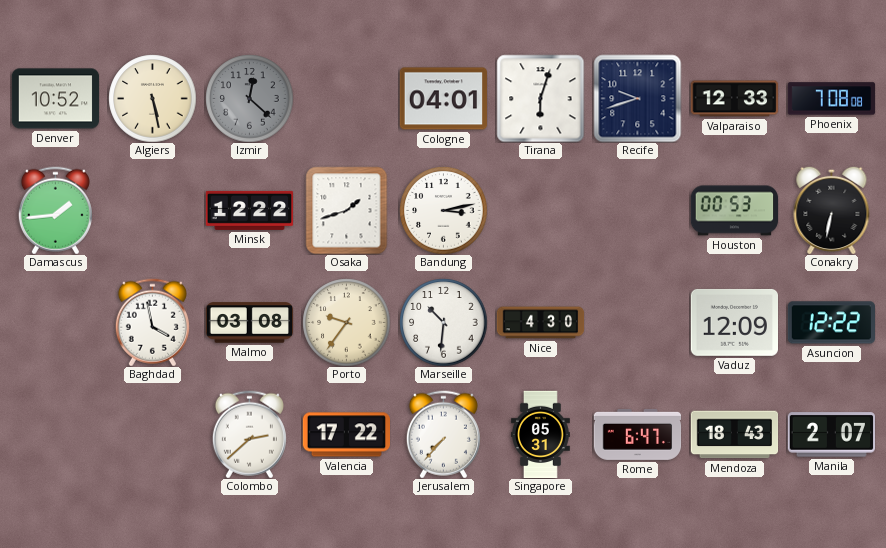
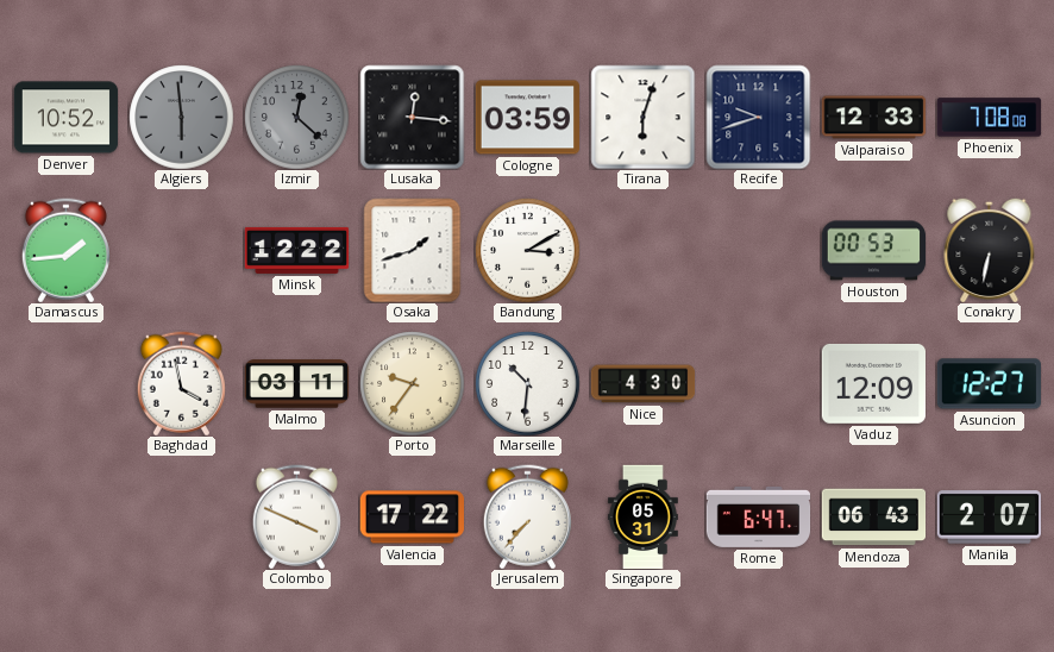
Algiers: 5:28 -> 5:59 (181, 117)
Algiers dial: cream -> grey (181, 117)
Lusaka: none -> 12:16 (412, 117)
Cologne: 04:01 -> 03:59 (527, 118)
Bandung: 3:13 -> 3:10 (527, 250)
Malmo: 03:08 -> 03:11 (296, 384)
Asuncion: 12:22 -> 12:27 (989, 384)
Colombo: 2:38 -> 3:49 (296, 516)
Mendoza: 18:43 -> 06:43 (873, 518)
